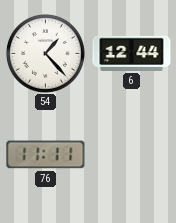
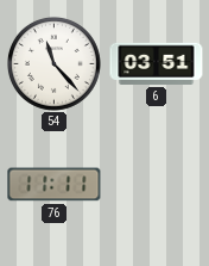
54: 1:23 -> 11:23 (53, 63)
6: 12:44 -> 03:51 (157, 63)
